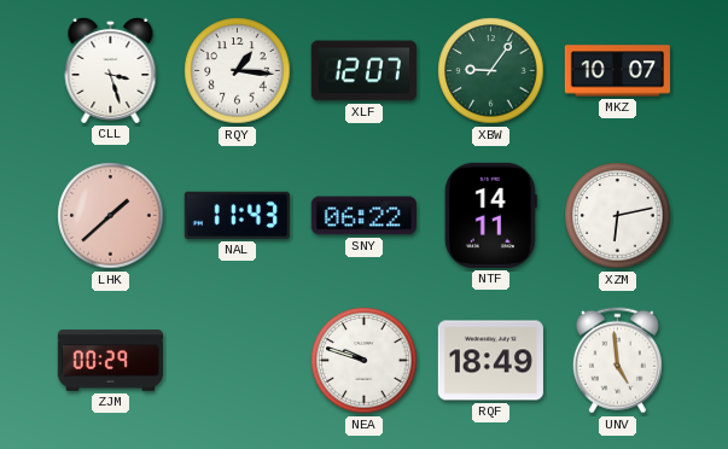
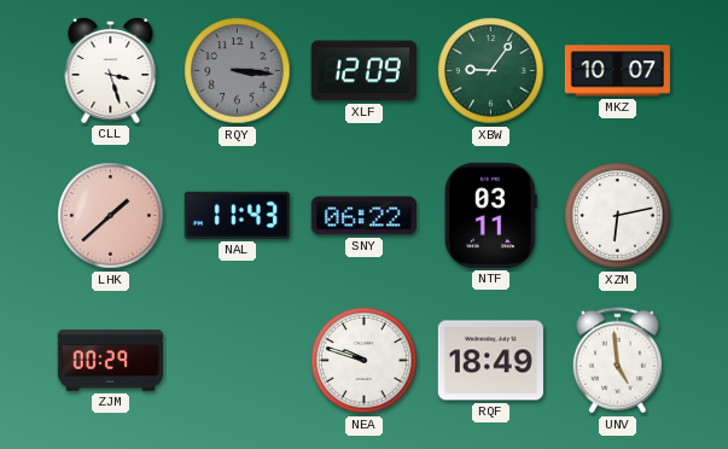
RQY: 1:16 -> 3:16 (238, 71)
RQY dial: white -> grey (238, 71)
XLF: 12:07 -> 12:09 (363, 71)
NTF: 14:11 -> 03:11 (490, 215)
